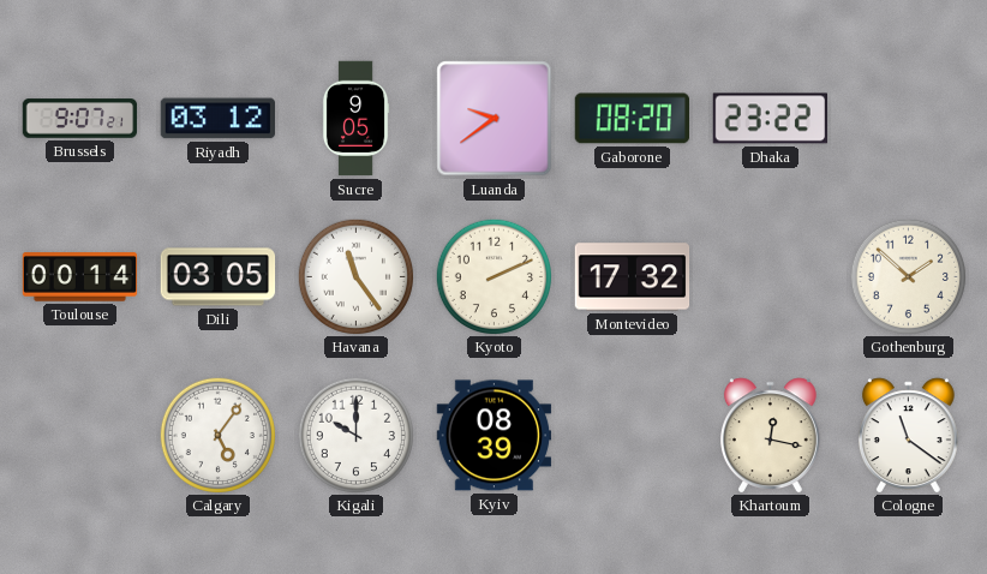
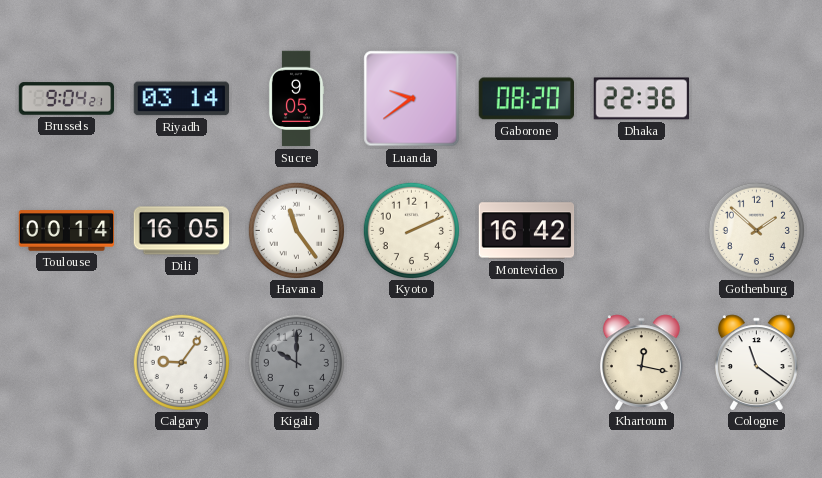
Brussels: 9:07 -> 9:04 (67, 99)
Riyadh: 03:12 -> 03:14 (181, 99)
Dhaka: 23:22 -> 22:36 (642, 99)
Dili: 03:05 -> 16:05 (182, 231)
Montevideo: 17:32 -> 16:42 (527, 231)
Calgary: 5:06 -> 9:06 (181, 362)
Kigali dial: white -> grey (296, 362)
Kyiv: 08:39 -> none (495, 436)
